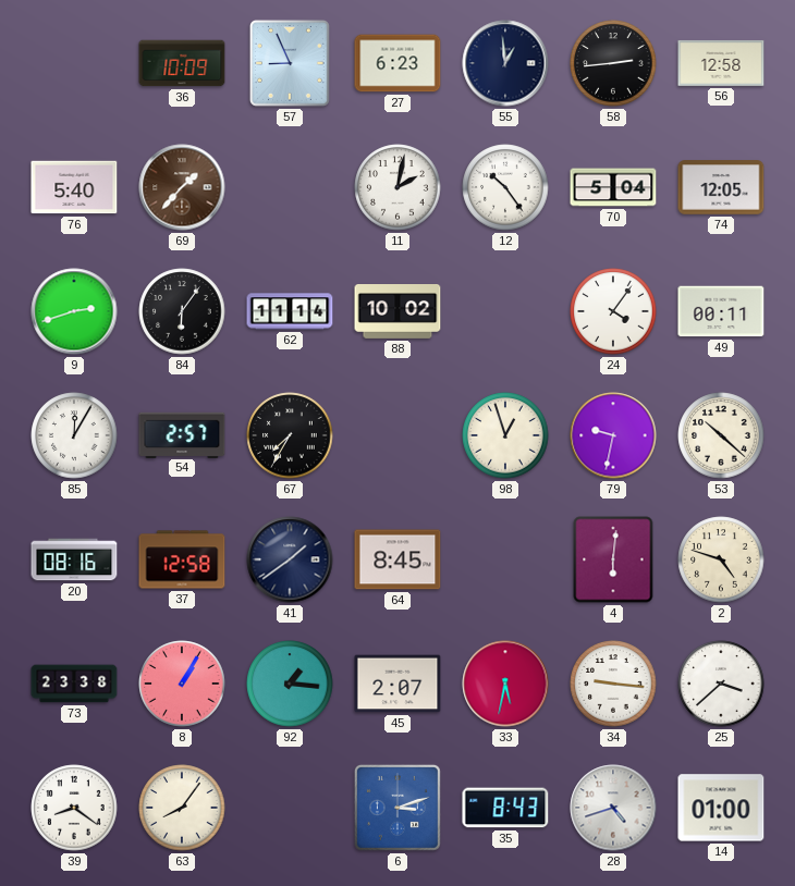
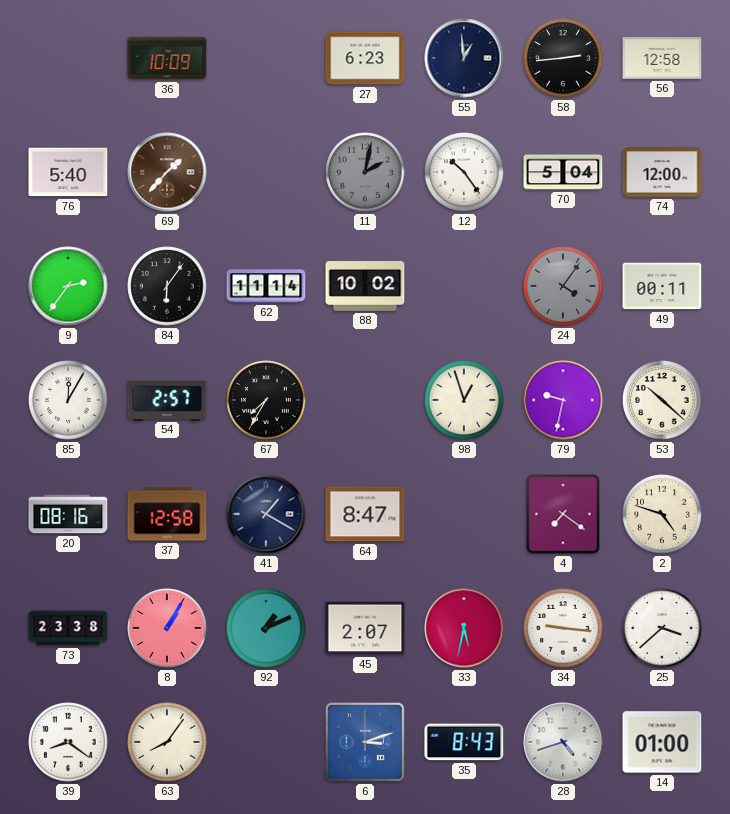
57: 8:56 -> none (290, 63)
11 dial: white -> grey (365, 172)
74: 12:05 -> 12:00 (662, 172)
9: 2:42 -> 2:36 (68, 286)
24 dial: white -> grey (563, 286)
41: 1:39 -> 1:20 (266, 514)
64: 8:45 -> 8:47 (365, 514)
4: 6:01 -> 7:21 (563, 514)
92: 1:16 -> 1:11 (266, 628)
